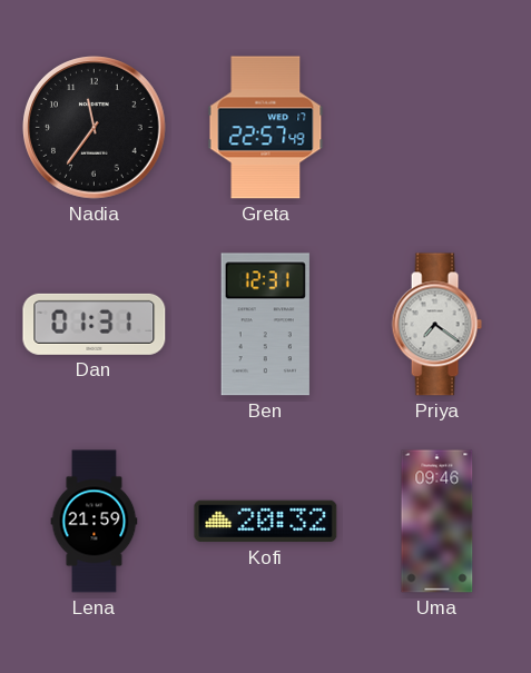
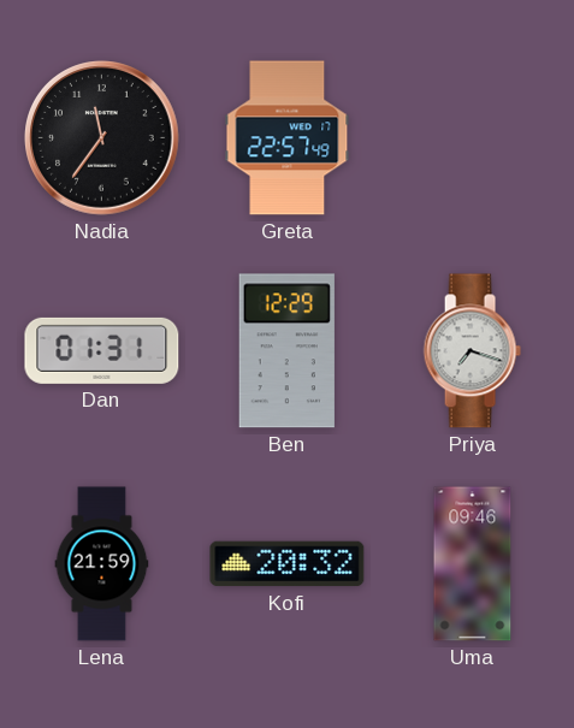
Ben: 12:31 -> 12:29 (286, 351)
Priya: 7:21 -> 7:18 (472, 351)
